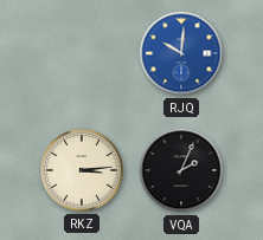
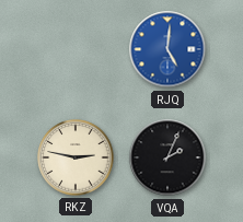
RJQ: 10:01 -> 5:01 (167, 49)
RKZ: 3:14 -> 2:47 (76, 157)
